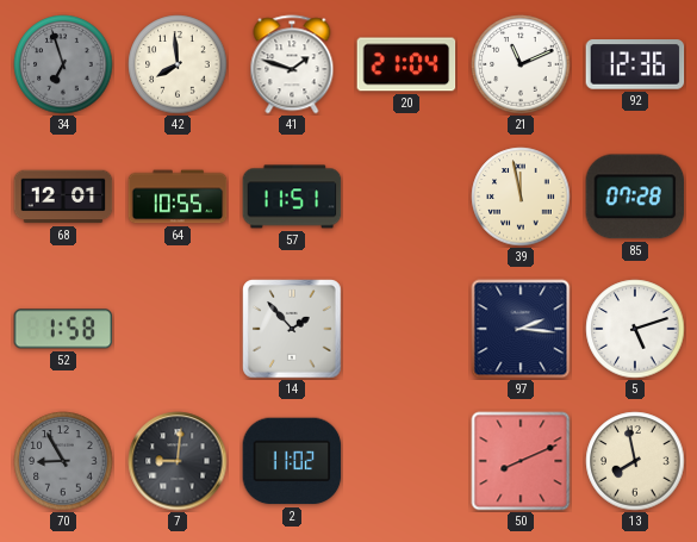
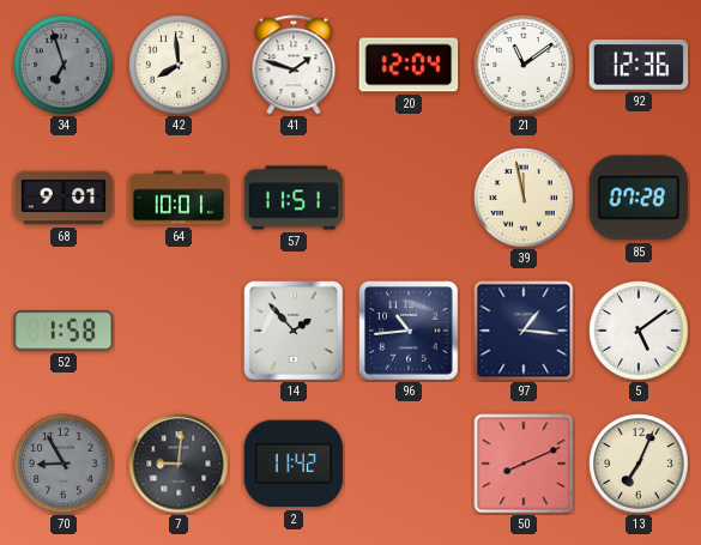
20: 21:04 -> 12:04 (409, 65)
21: 11:11 -> 11:09 (524, 65)
68: 12:01 -> 9:01 (64, 198)
64: 10:55 -> 10:01 (179, 198)
96: none -> 10:44 (409, 331)
97: 2:16 -> 1:16 (524, 331)
5: 5:12 -> 5:09 (639, 331)
2: 11:02 -> 11:42 (294, 464)
13: 7:58 -> 7:04 (639, 464)
